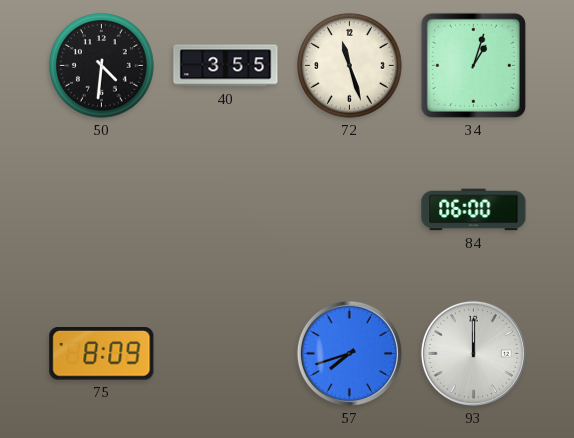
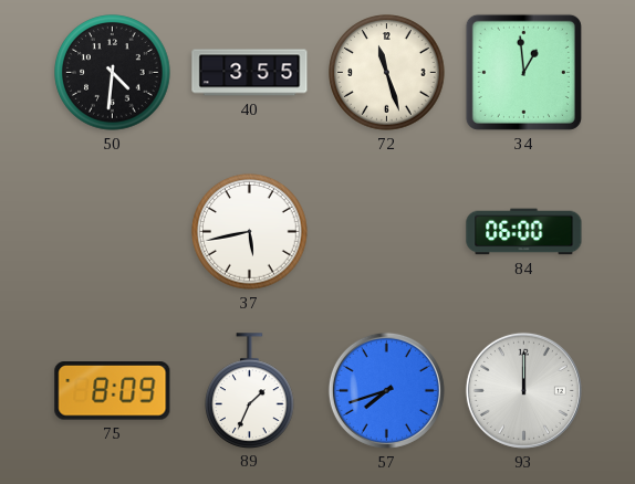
34: 1:03 -> 12:59 (523, 72)
37: none -> 5:43 (250, 232)
89: none -> 1:34 (250, 390)
